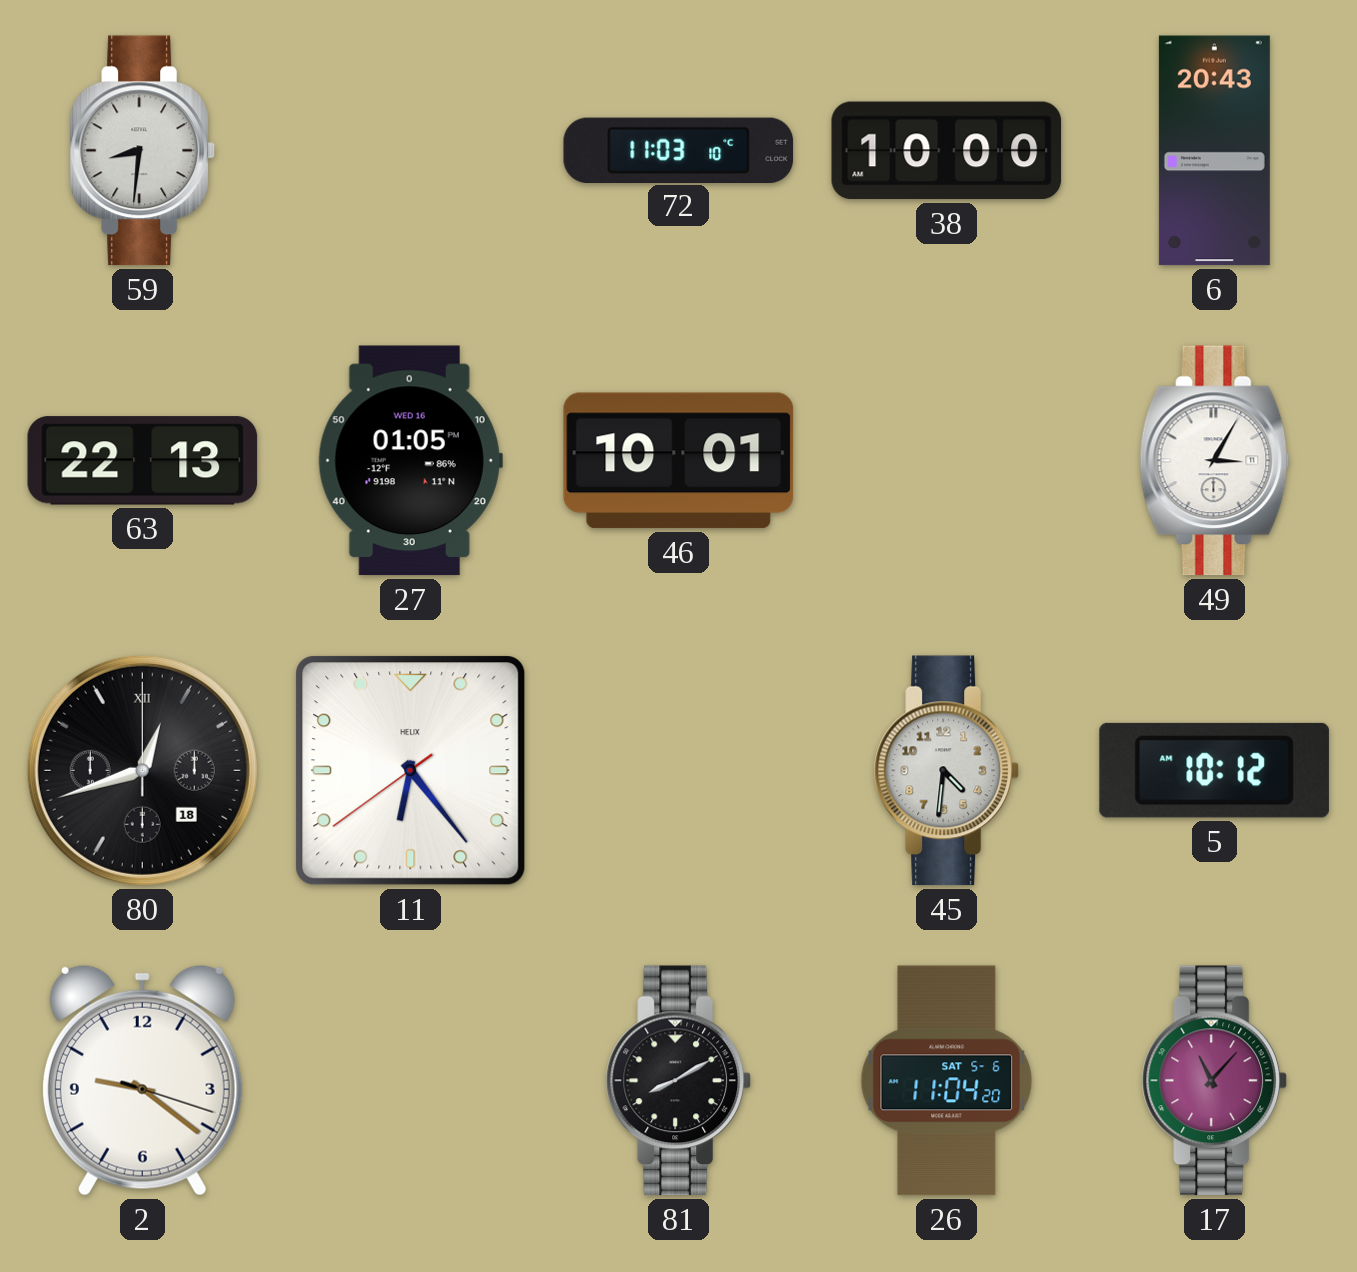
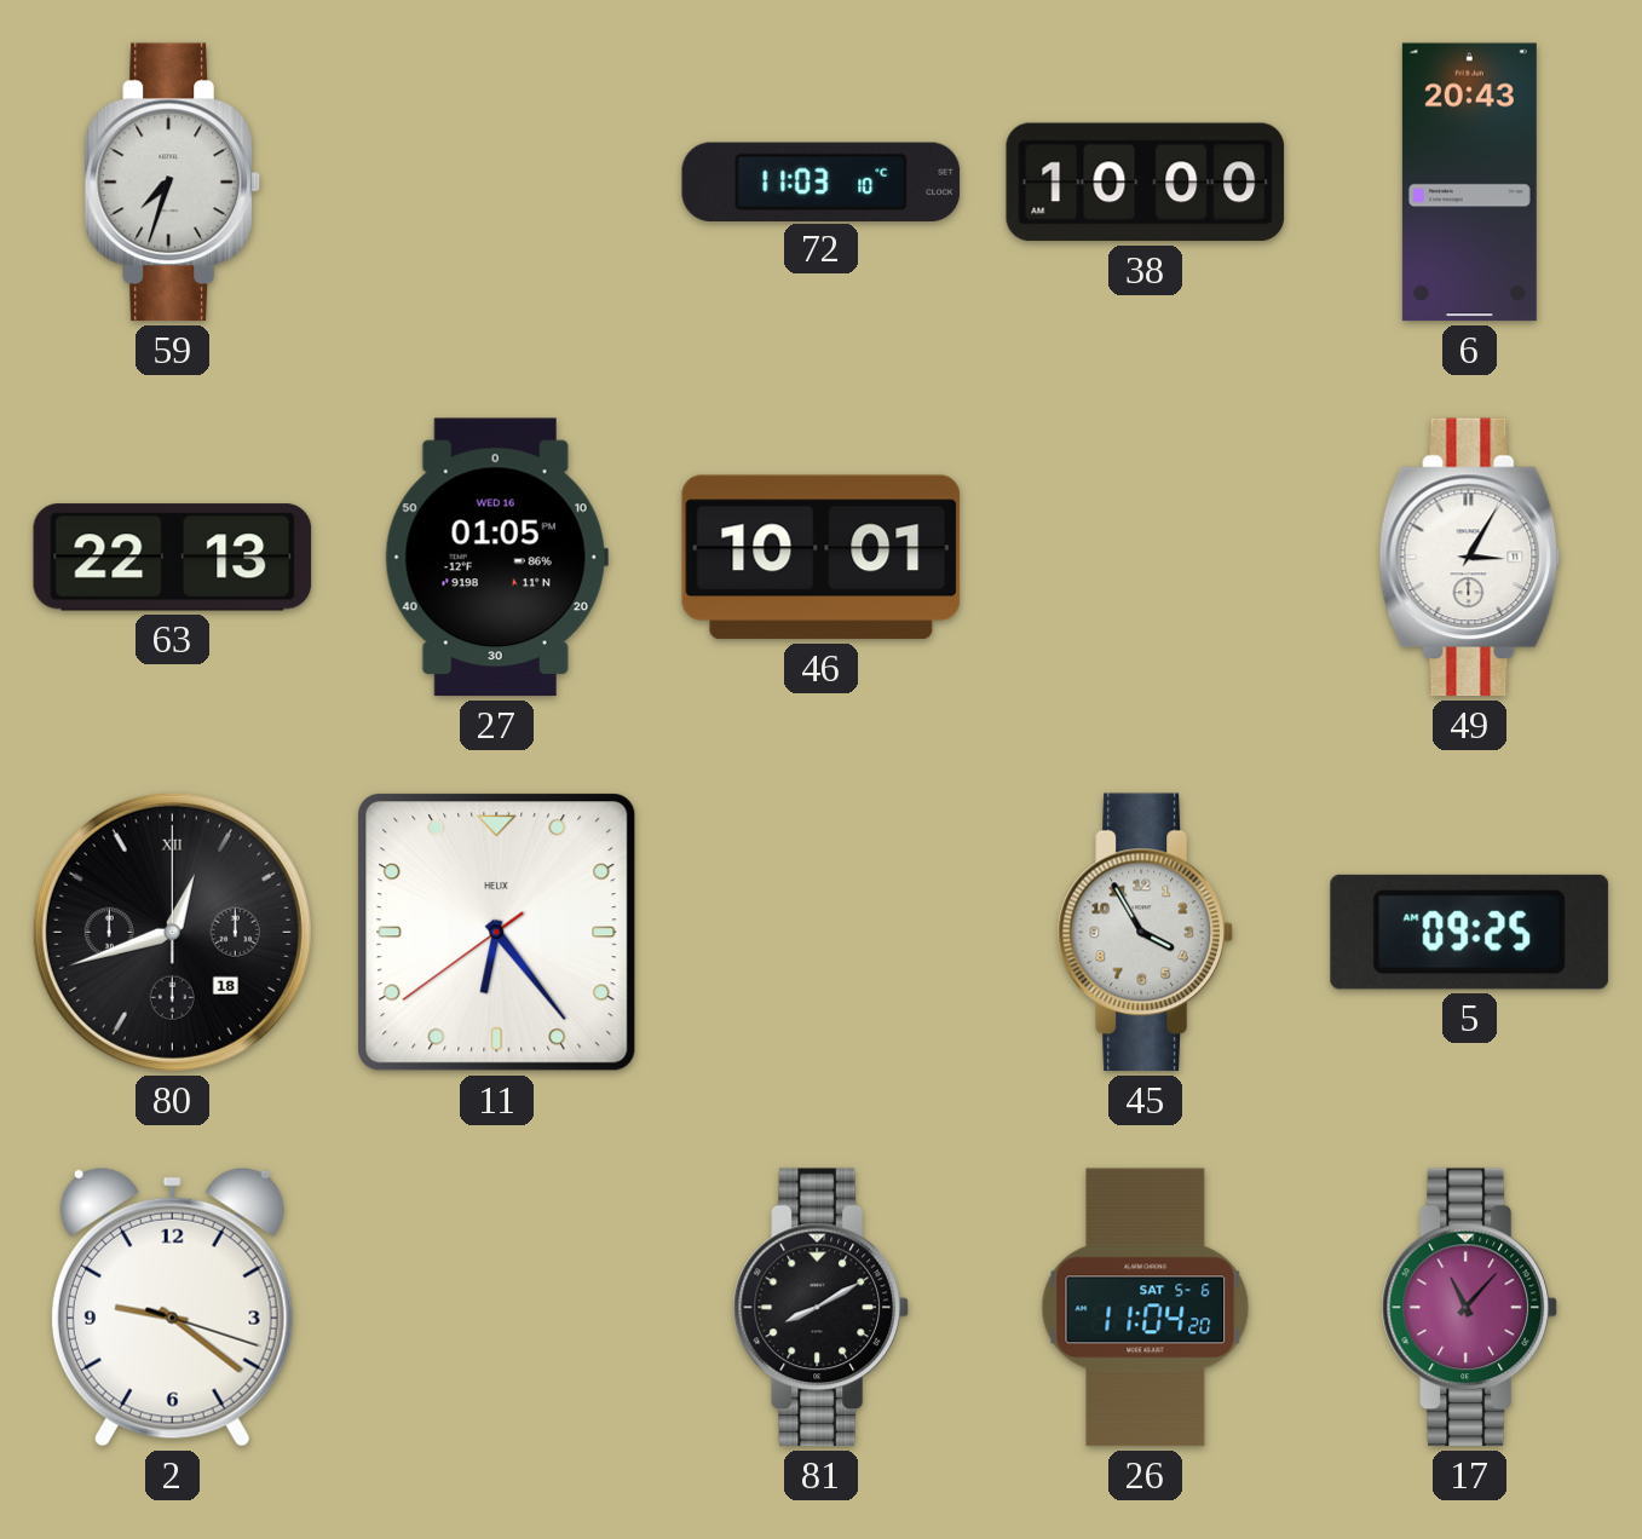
59: 8:31 -> 7:33 (172, 183)
45: 4:31 -> 3:55 (1145, 933)
5: 10:12 -> 09:25 (1469, 932)
